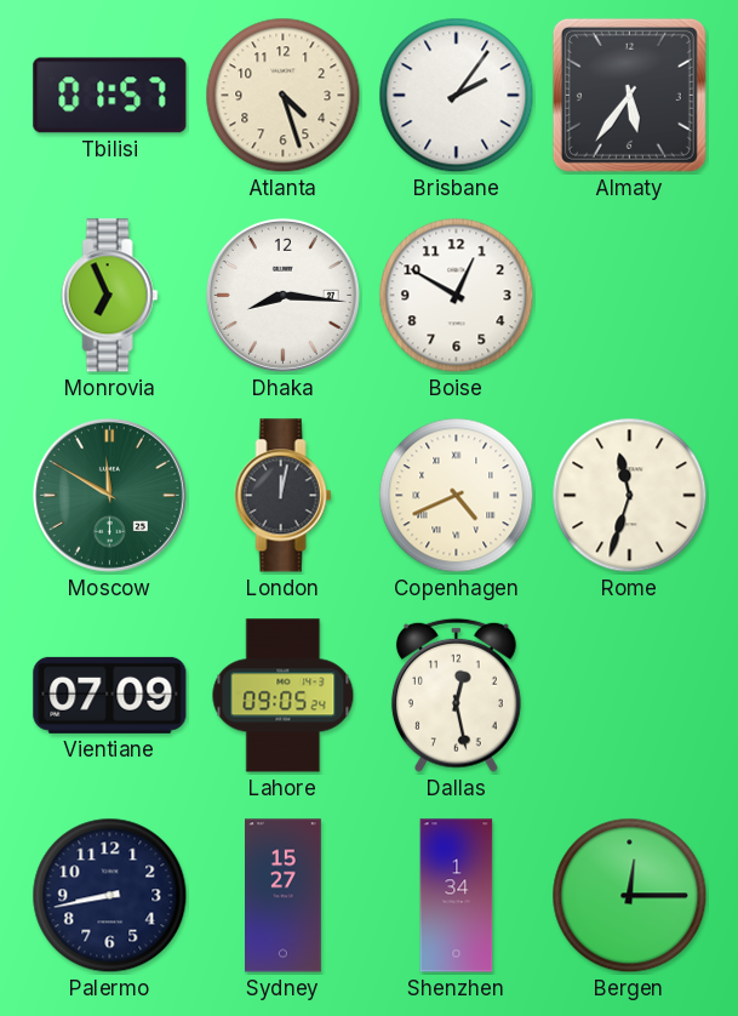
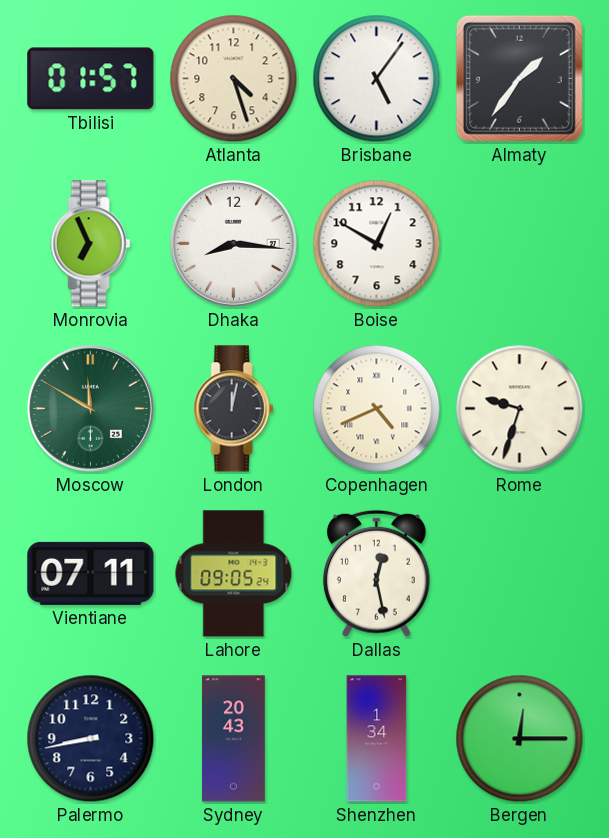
Brisbane: 2:06 -> 5:06 (377, 79)
Almaty: 5:36 -> 1:36 (519, 78)
Rome: 11:33 -> 9:33 (520, 409)
Vientiane: 07:09 -> 07:11 (91, 573)
Sydney: 15:27 -> 20:43 (234, 739)
